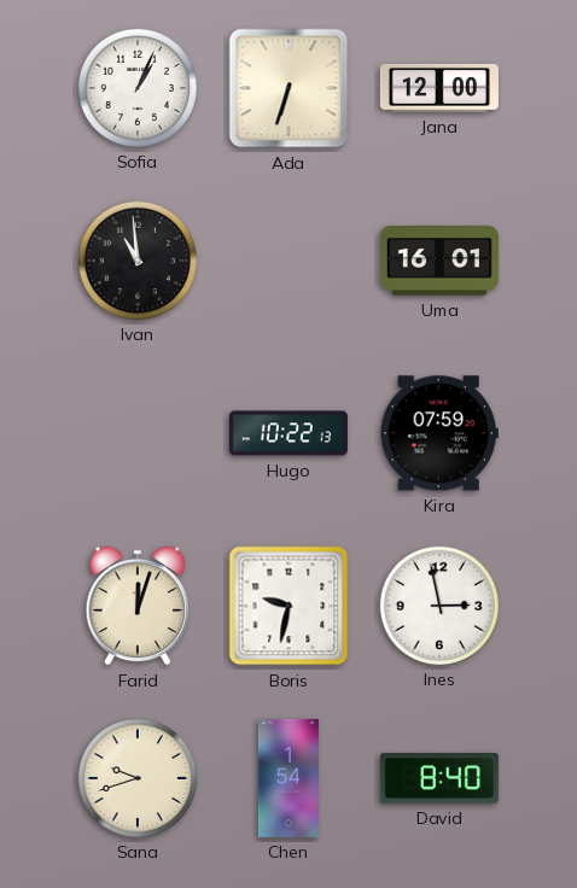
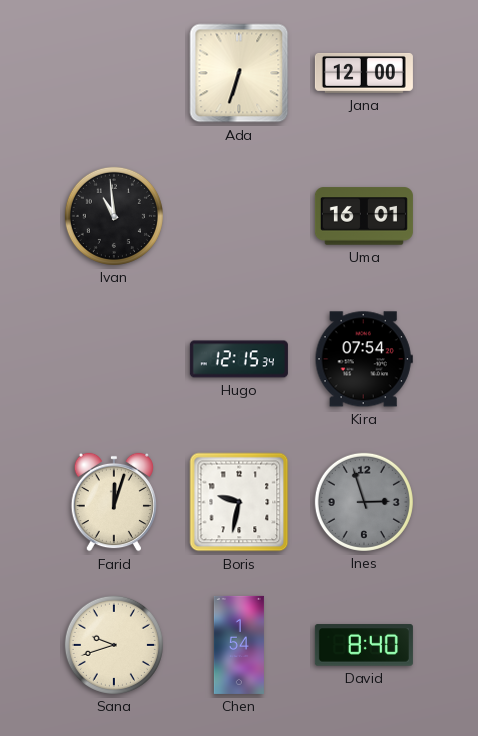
Sofia: 1:04 -> none (138, 88)
Hugo: 10:22 -> 12:15 (239, 359)
Kira: 07:59 -> 07:54 (364, 359)
Ines: 2:58 -> 2:57 (364, 502)
Ines dial: white -> grey (364, 502)
